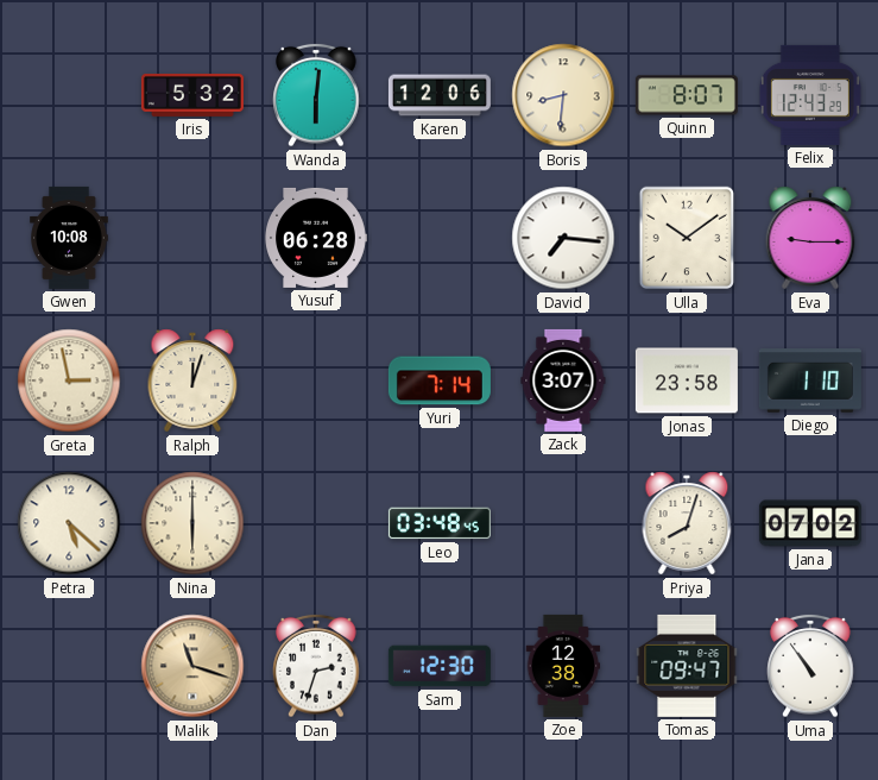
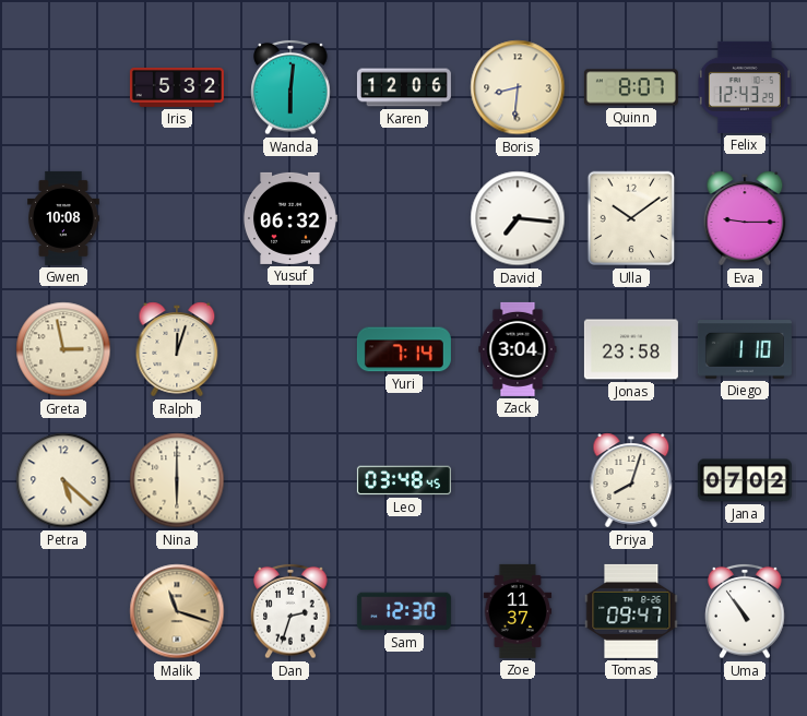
Yusuf: 06:28 -> 06:32 (290, 218)
Zack: 3:07 -> 3:04 (518, 349)
Zoe: 12:38 -> 11:37 (518, 611)
